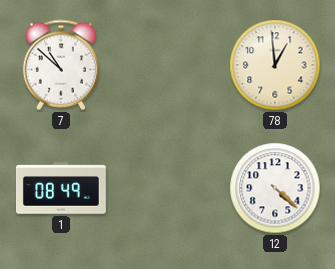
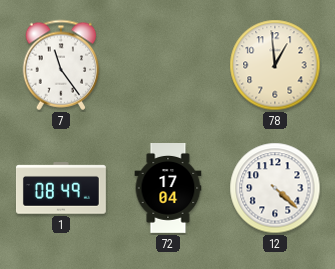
7: 10:52 -> 11:24 (61, 65)
72: none -> 17:04 (168, 189)
